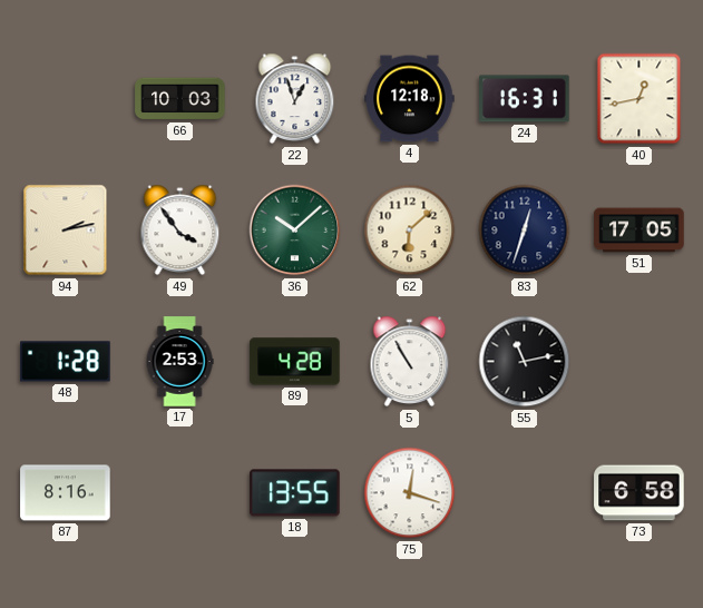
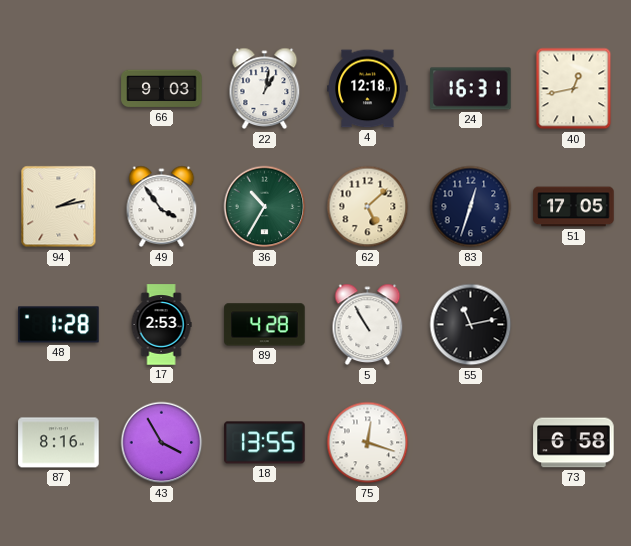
66: 10:03 -> 9:03 (162, 89)
22: 12:57 -> 1:02 (265, 89)
36: 10:08 -> 10:35 (265, 207)
62: 6:08 -> 5:08 (368, 207)
43: none -> 3:55 (162, 443)
